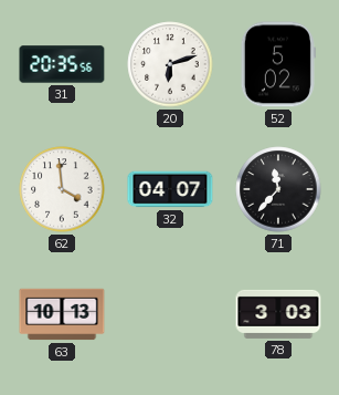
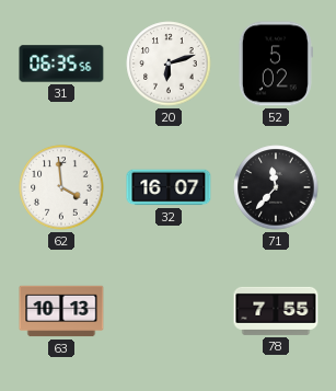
31: 20:35 -> 06:35 (61, 64)
32: 04:07 -> 16:07 (169, 187)
78: 3:03 -> 7:55 (276, 311)
